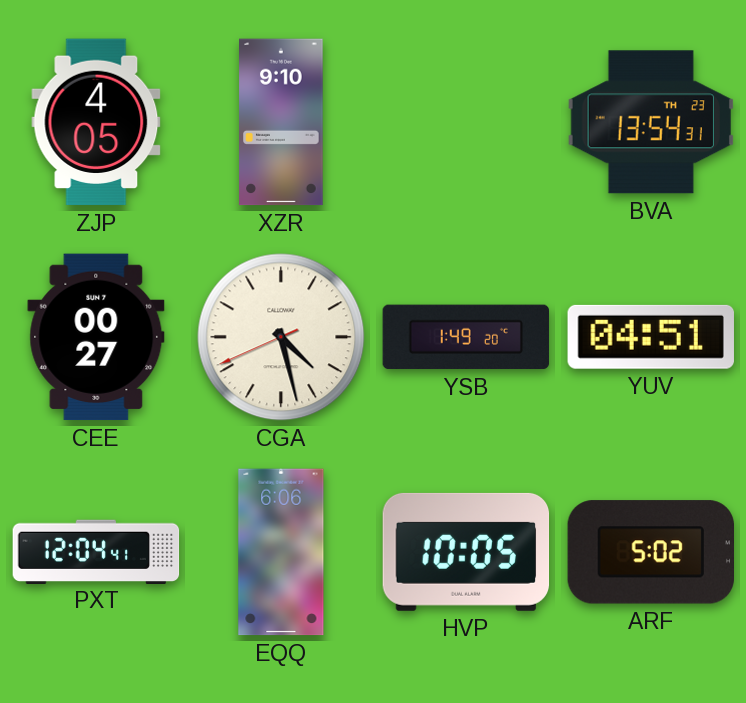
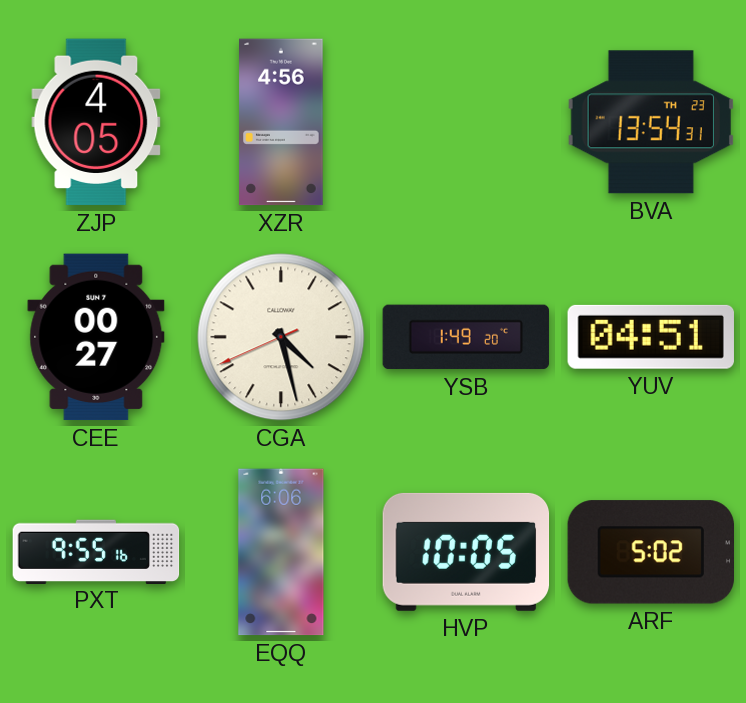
XZR: 9:10 -> 4:56 (281, 122)
PXT: 12:04 -> 9:55 (96, 551)
